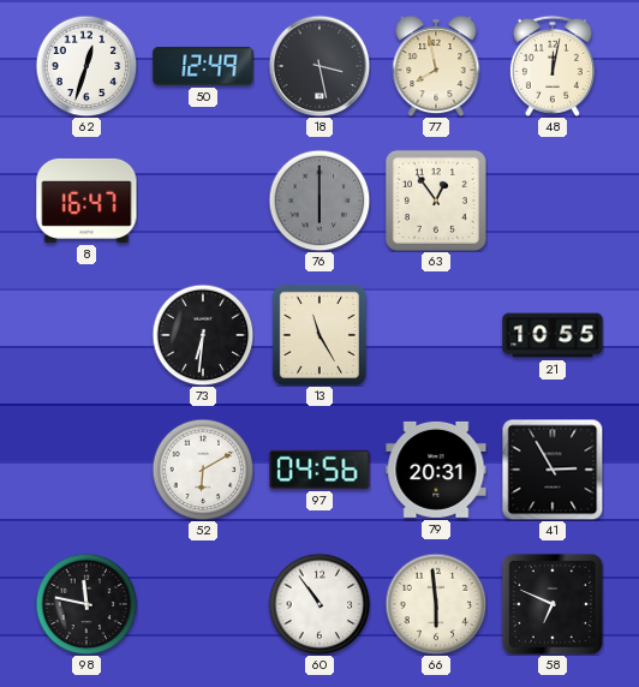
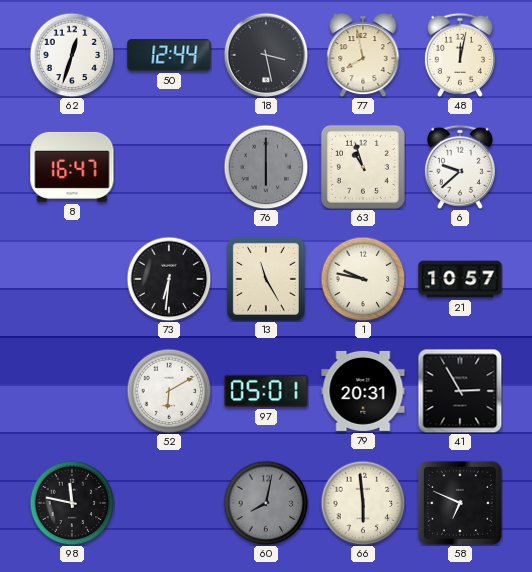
50: 12:49 -> 12:44 (169, 55)
63: 12:54 -> 10:57 (363, 167)
6: none -> 9:38 (460, 167)
1: none -> 9:47 (363, 279)
21: 10:55 -> 10:57 (460, 279)
97: 04:56 -> 05:01 (266, 391)
60: 10:54 -> 8:02 (266, 503)
60 dial: white -> grey (266, 503)
